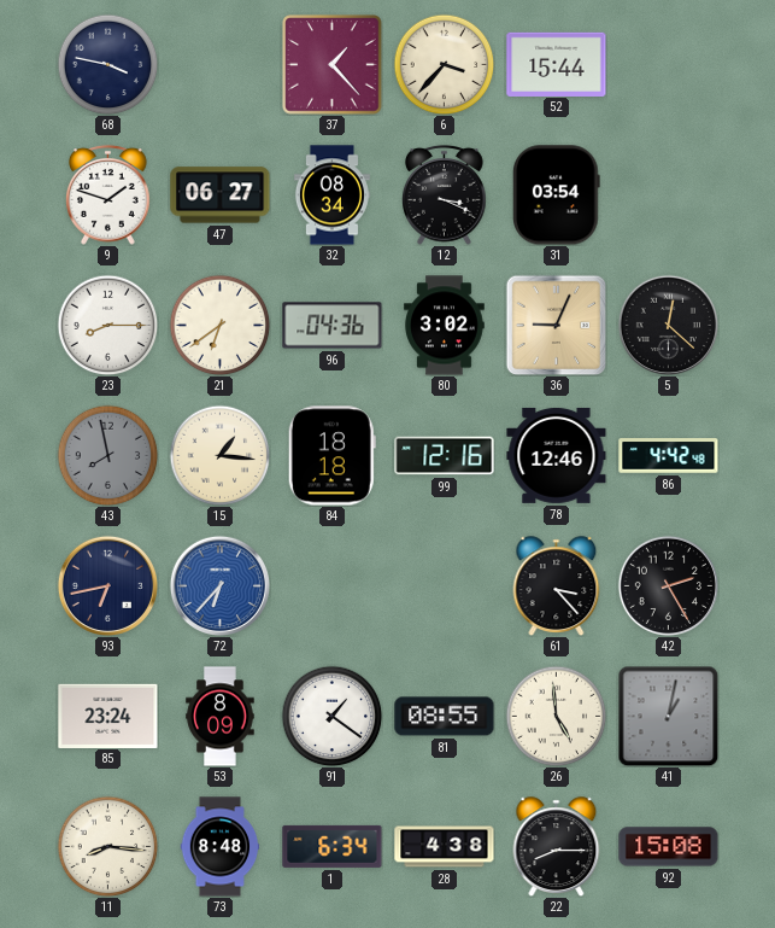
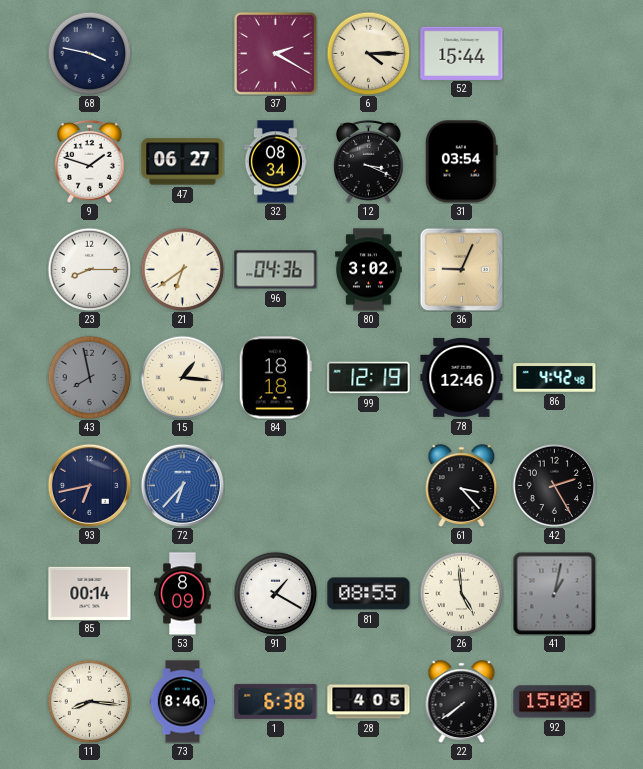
37: 1:23 -> 2:20 (276, 54)
6: 3:37 -> 4:15 (368, 53)
5: 12:22 -> none (668, 325)
99: 12:16 -> 12:19 (369, 378)
85: 23:24 -> 00:14 (90, 593)
91: 1:21 -> 1:20 (275, 593)
73: 8:48 -> 8:46 (183, 702)
1: 6:34 -> 6:38 (276, 701)
28: 4:38 -> 4:05 (369, 702)
22: 8:15 -> 7:39 (462, 701)
